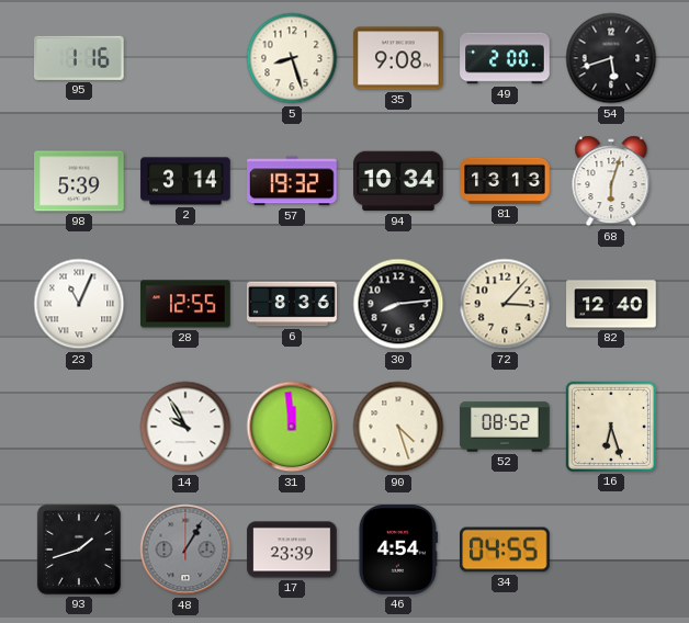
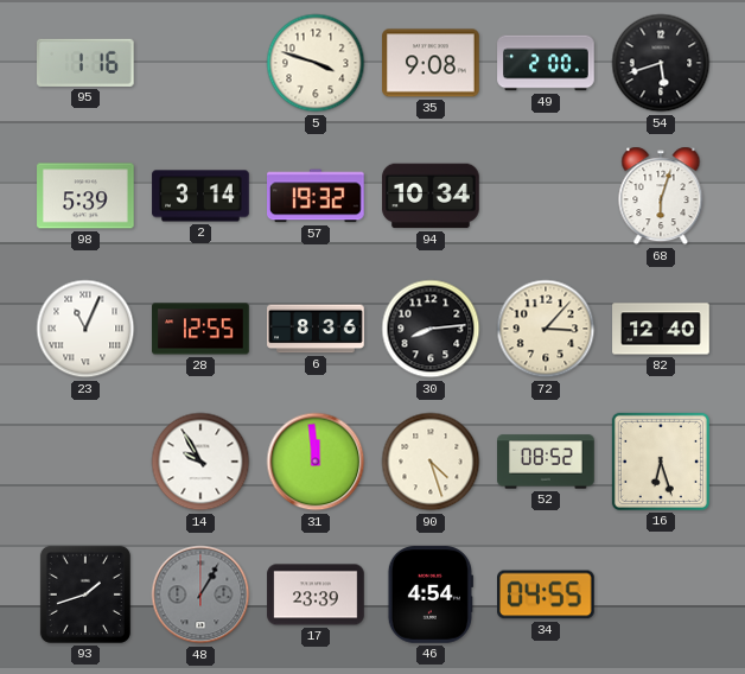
5: 8:27 -> 3:48 (316, 63)
81: 13:13 -> none (505, 181)
